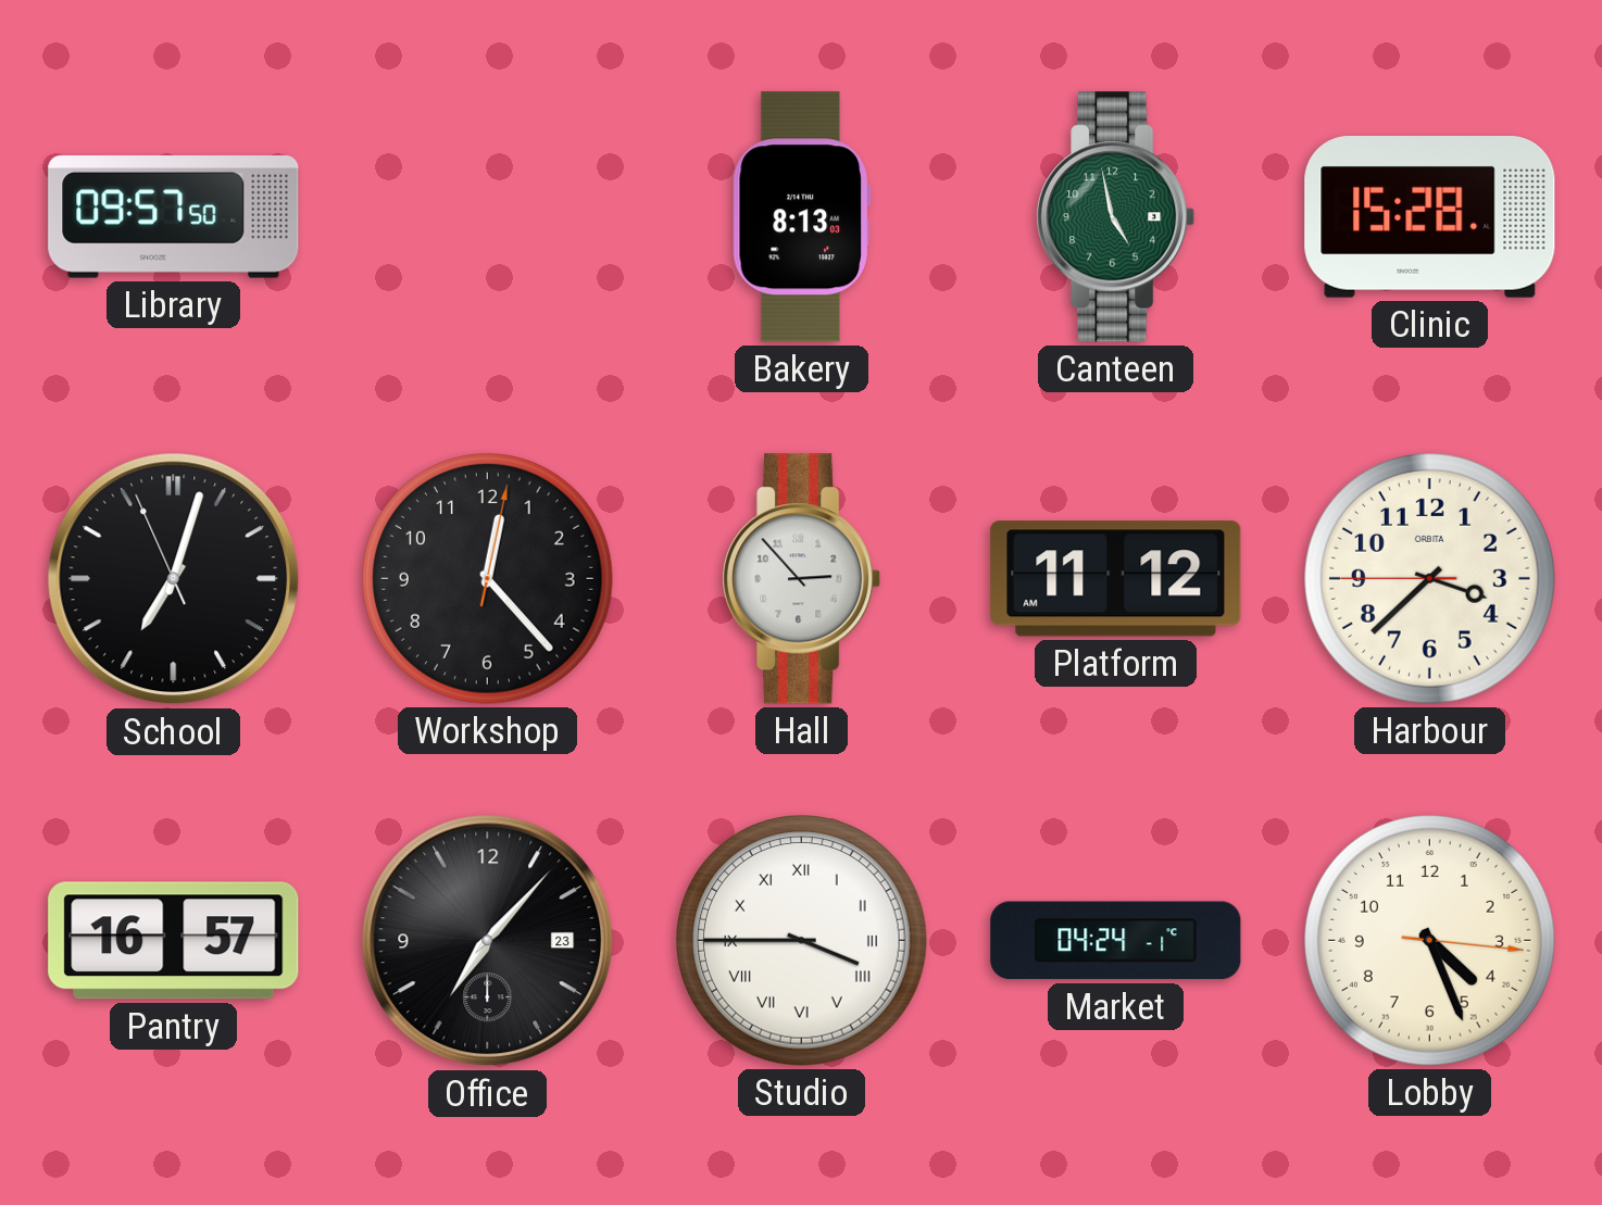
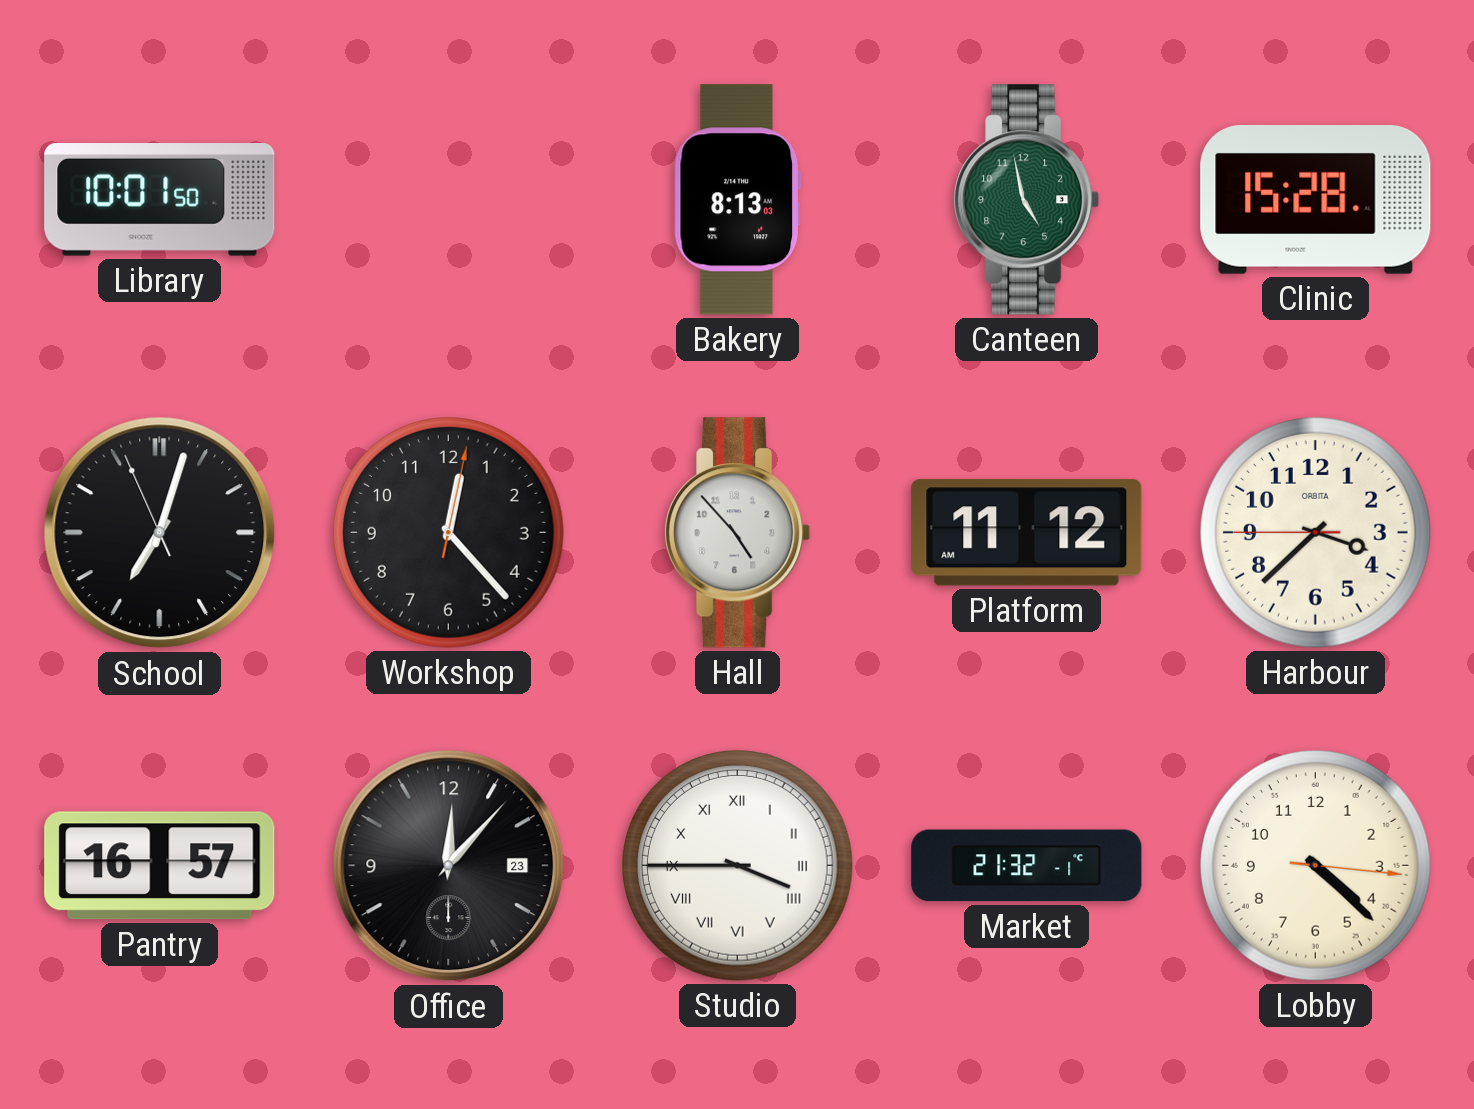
Library: 09:57 -> 10:01 (160, 200)
Hall: 2:53 -> 4:53 (738, 533)
Office: 7:07 -> 12:07 (449, 866)
Market: 04:24 -> 21:32 (1027, 866)
Lobby: 4:26 -> 4:22 (1316, 866)
